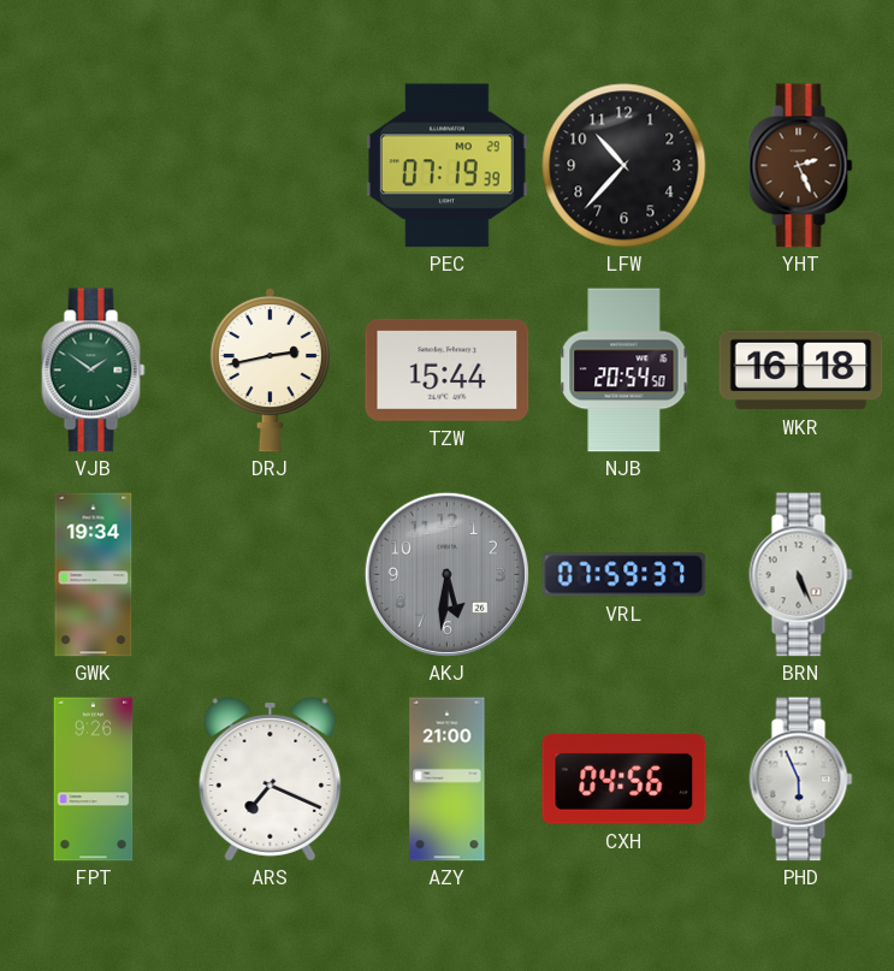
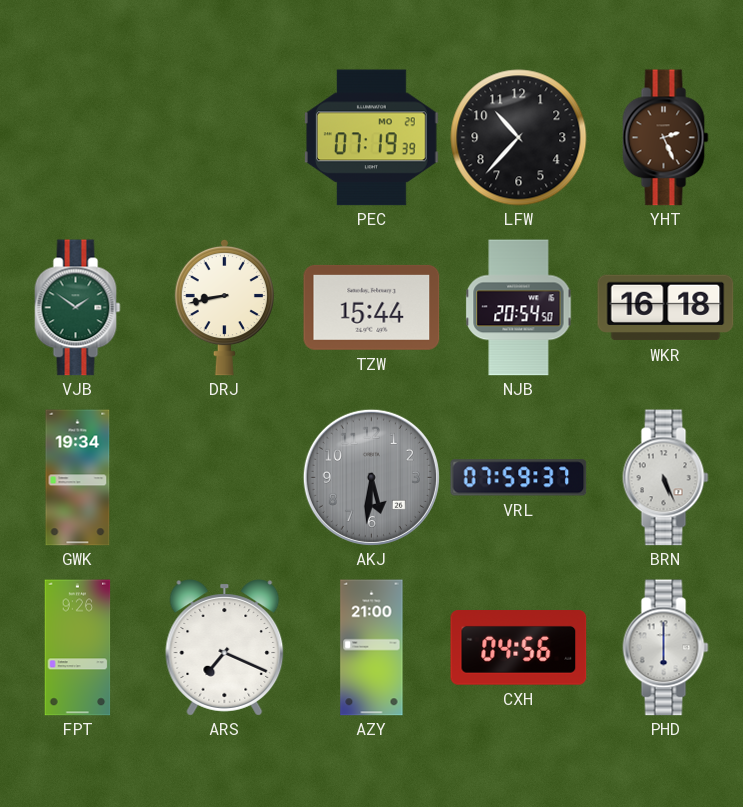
DRJ: 2:43 -> 8:43 (224, 307)
PHD: 5:56 -> 6:00 (666, 648)
